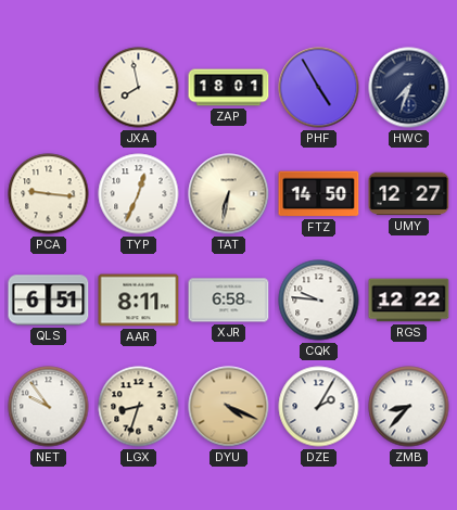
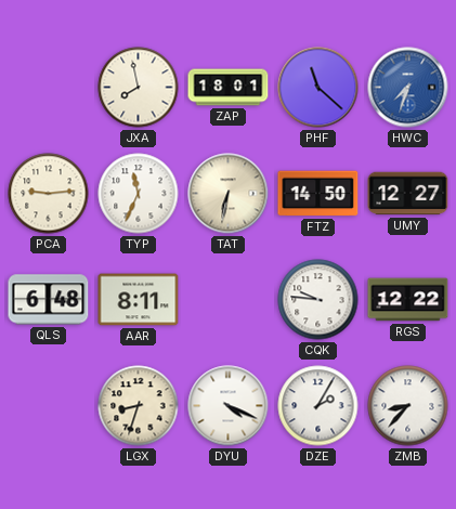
PHF: 4:55 -> 11:22 (318, 88)
HWC dial: navy -> blue (408, 88)
PCA: 9:16 -> 9:14 (49, 194)
TYP: 12:34 -> 11:34 (139, 194)
QLS: 6:51 -> 6:48 (49, 300)
XJR: 6:58 -> none (229, 301)
NET: 9:54 -> none (49, 407)
DYU dial: champagne -> white (229, 406)
